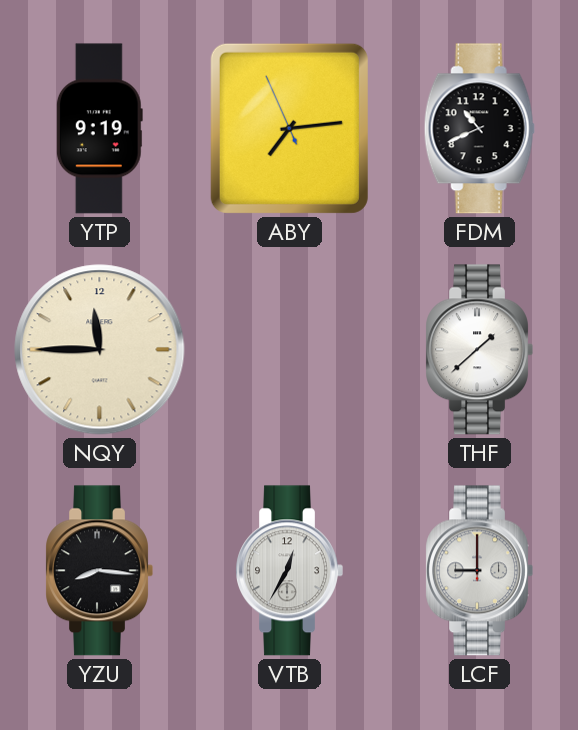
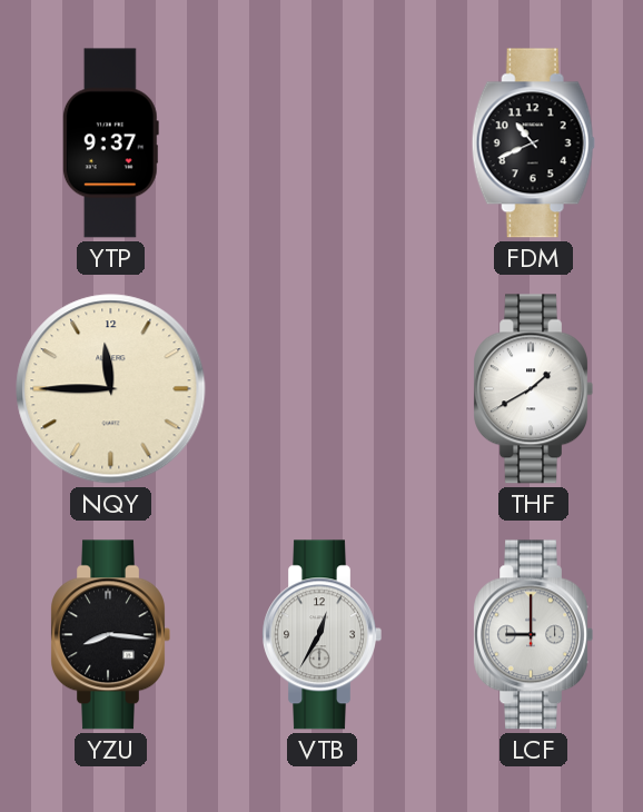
YTP: 9:19 -> 9:37 (110, 143)
ABY: 7:13 -> none (289, 128)
THF: 1:38 -> 1:40 (533, 389)
